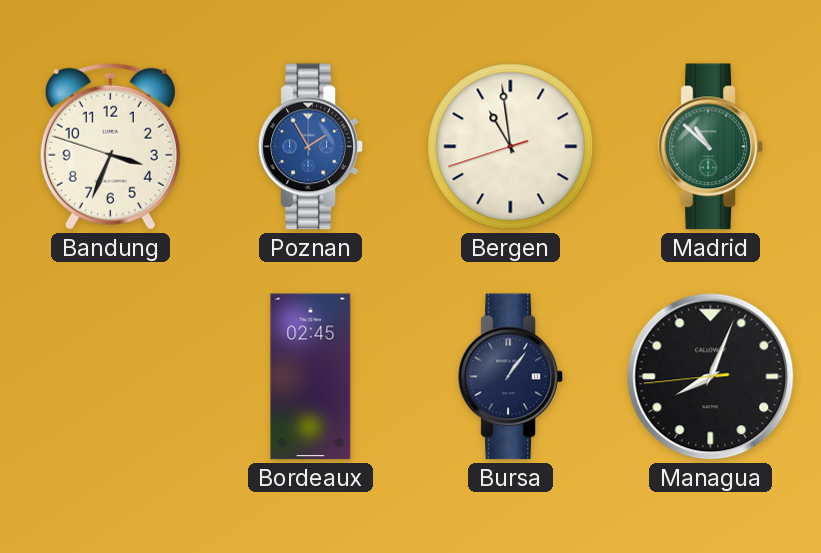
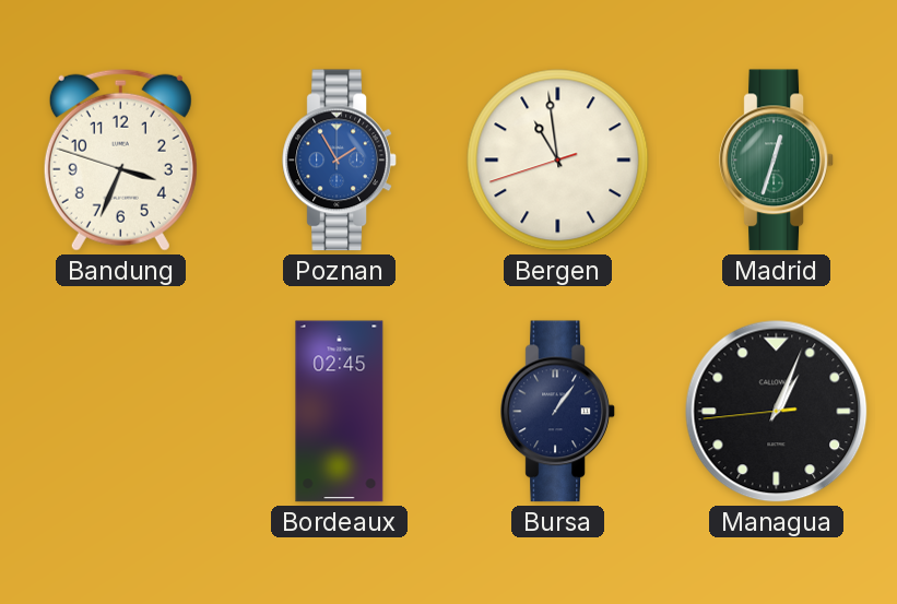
Madrid: 10:52 -> 12:33 (777, 161)
Managua: 8:03 -> 1:03 (777, 412)
